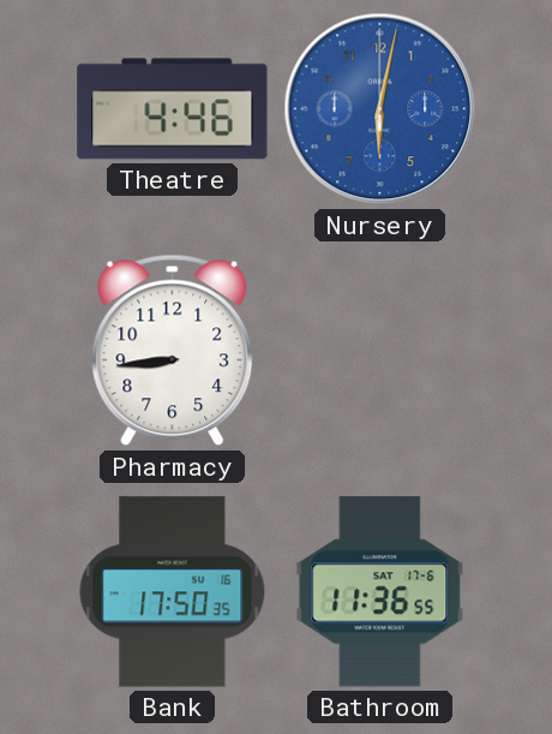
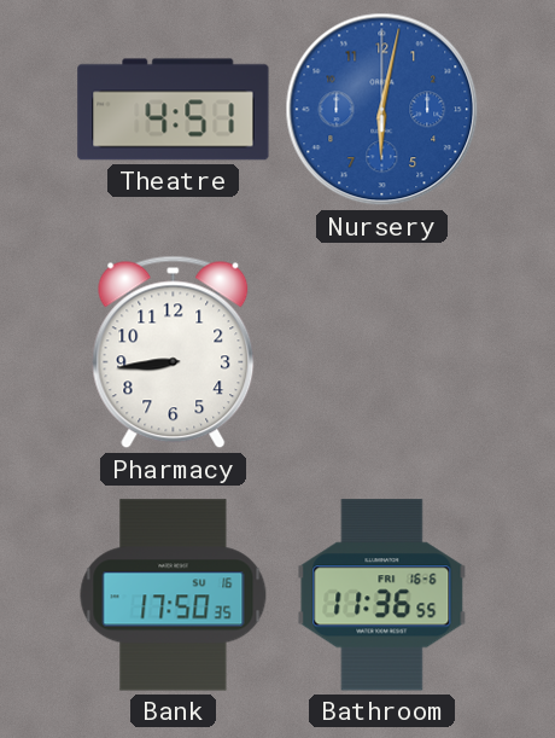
Theatre: 4:46 -> 4:51 (174, 110)
Bathroom date: SAT 17-6 -> FRI 16-6 (382, 595)
